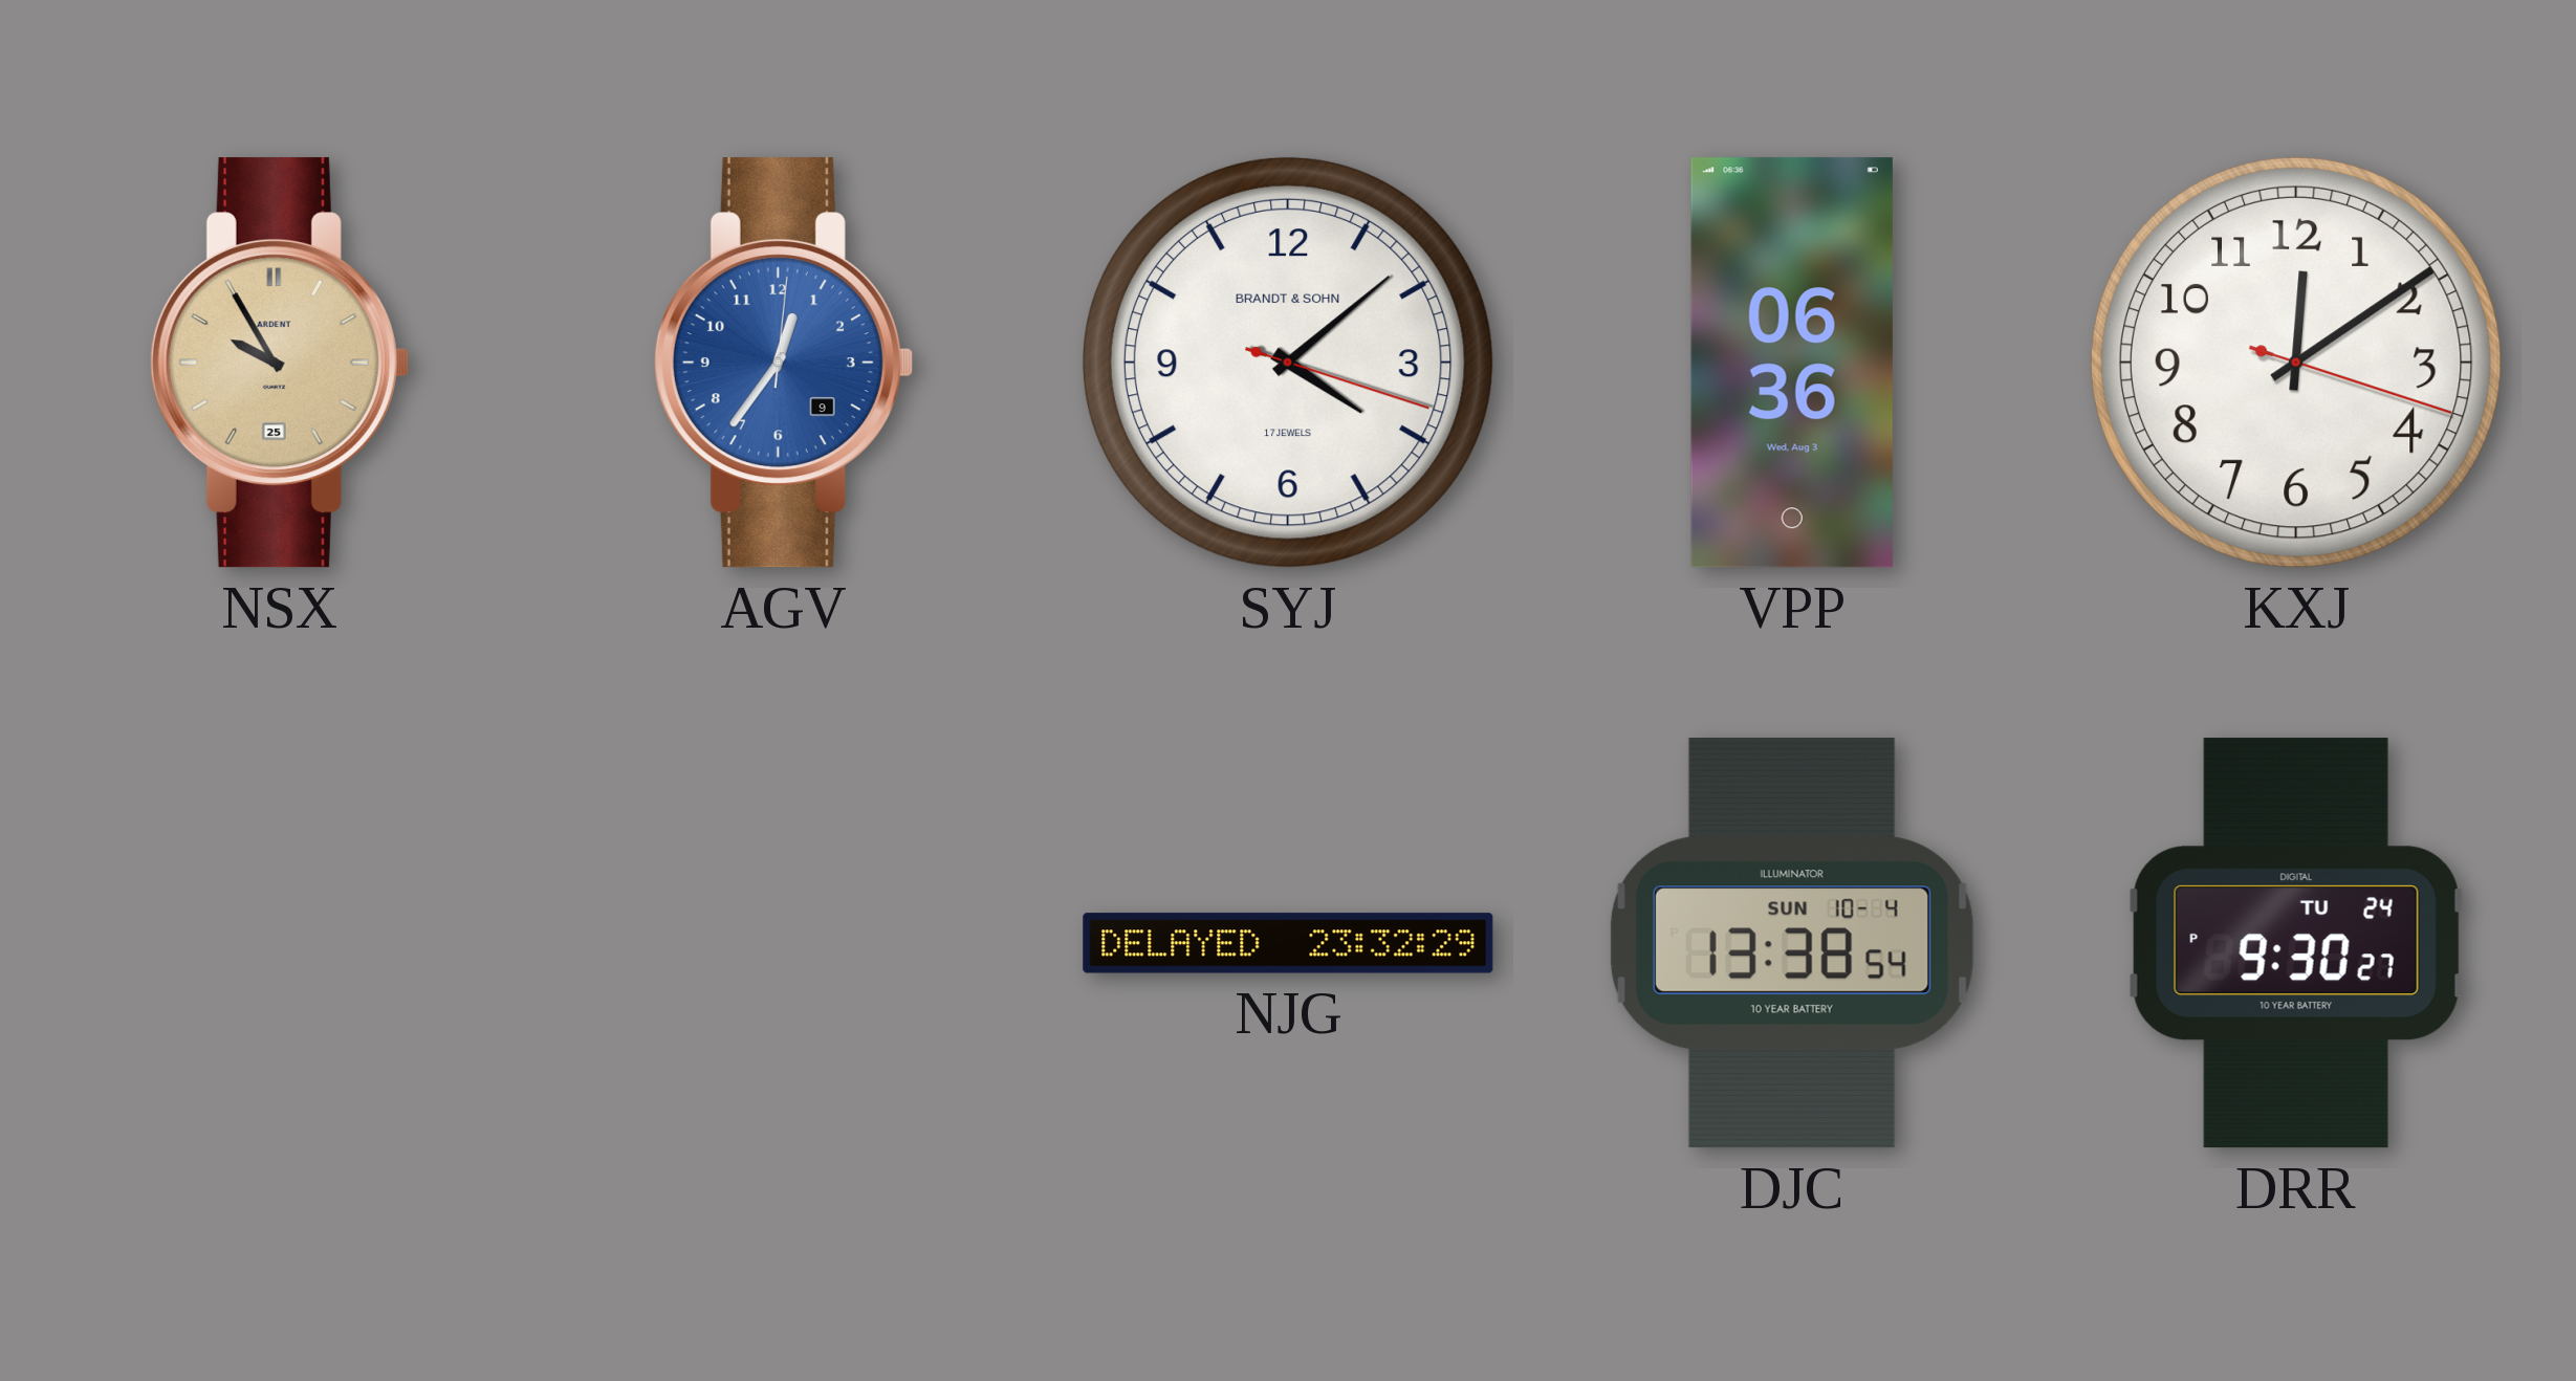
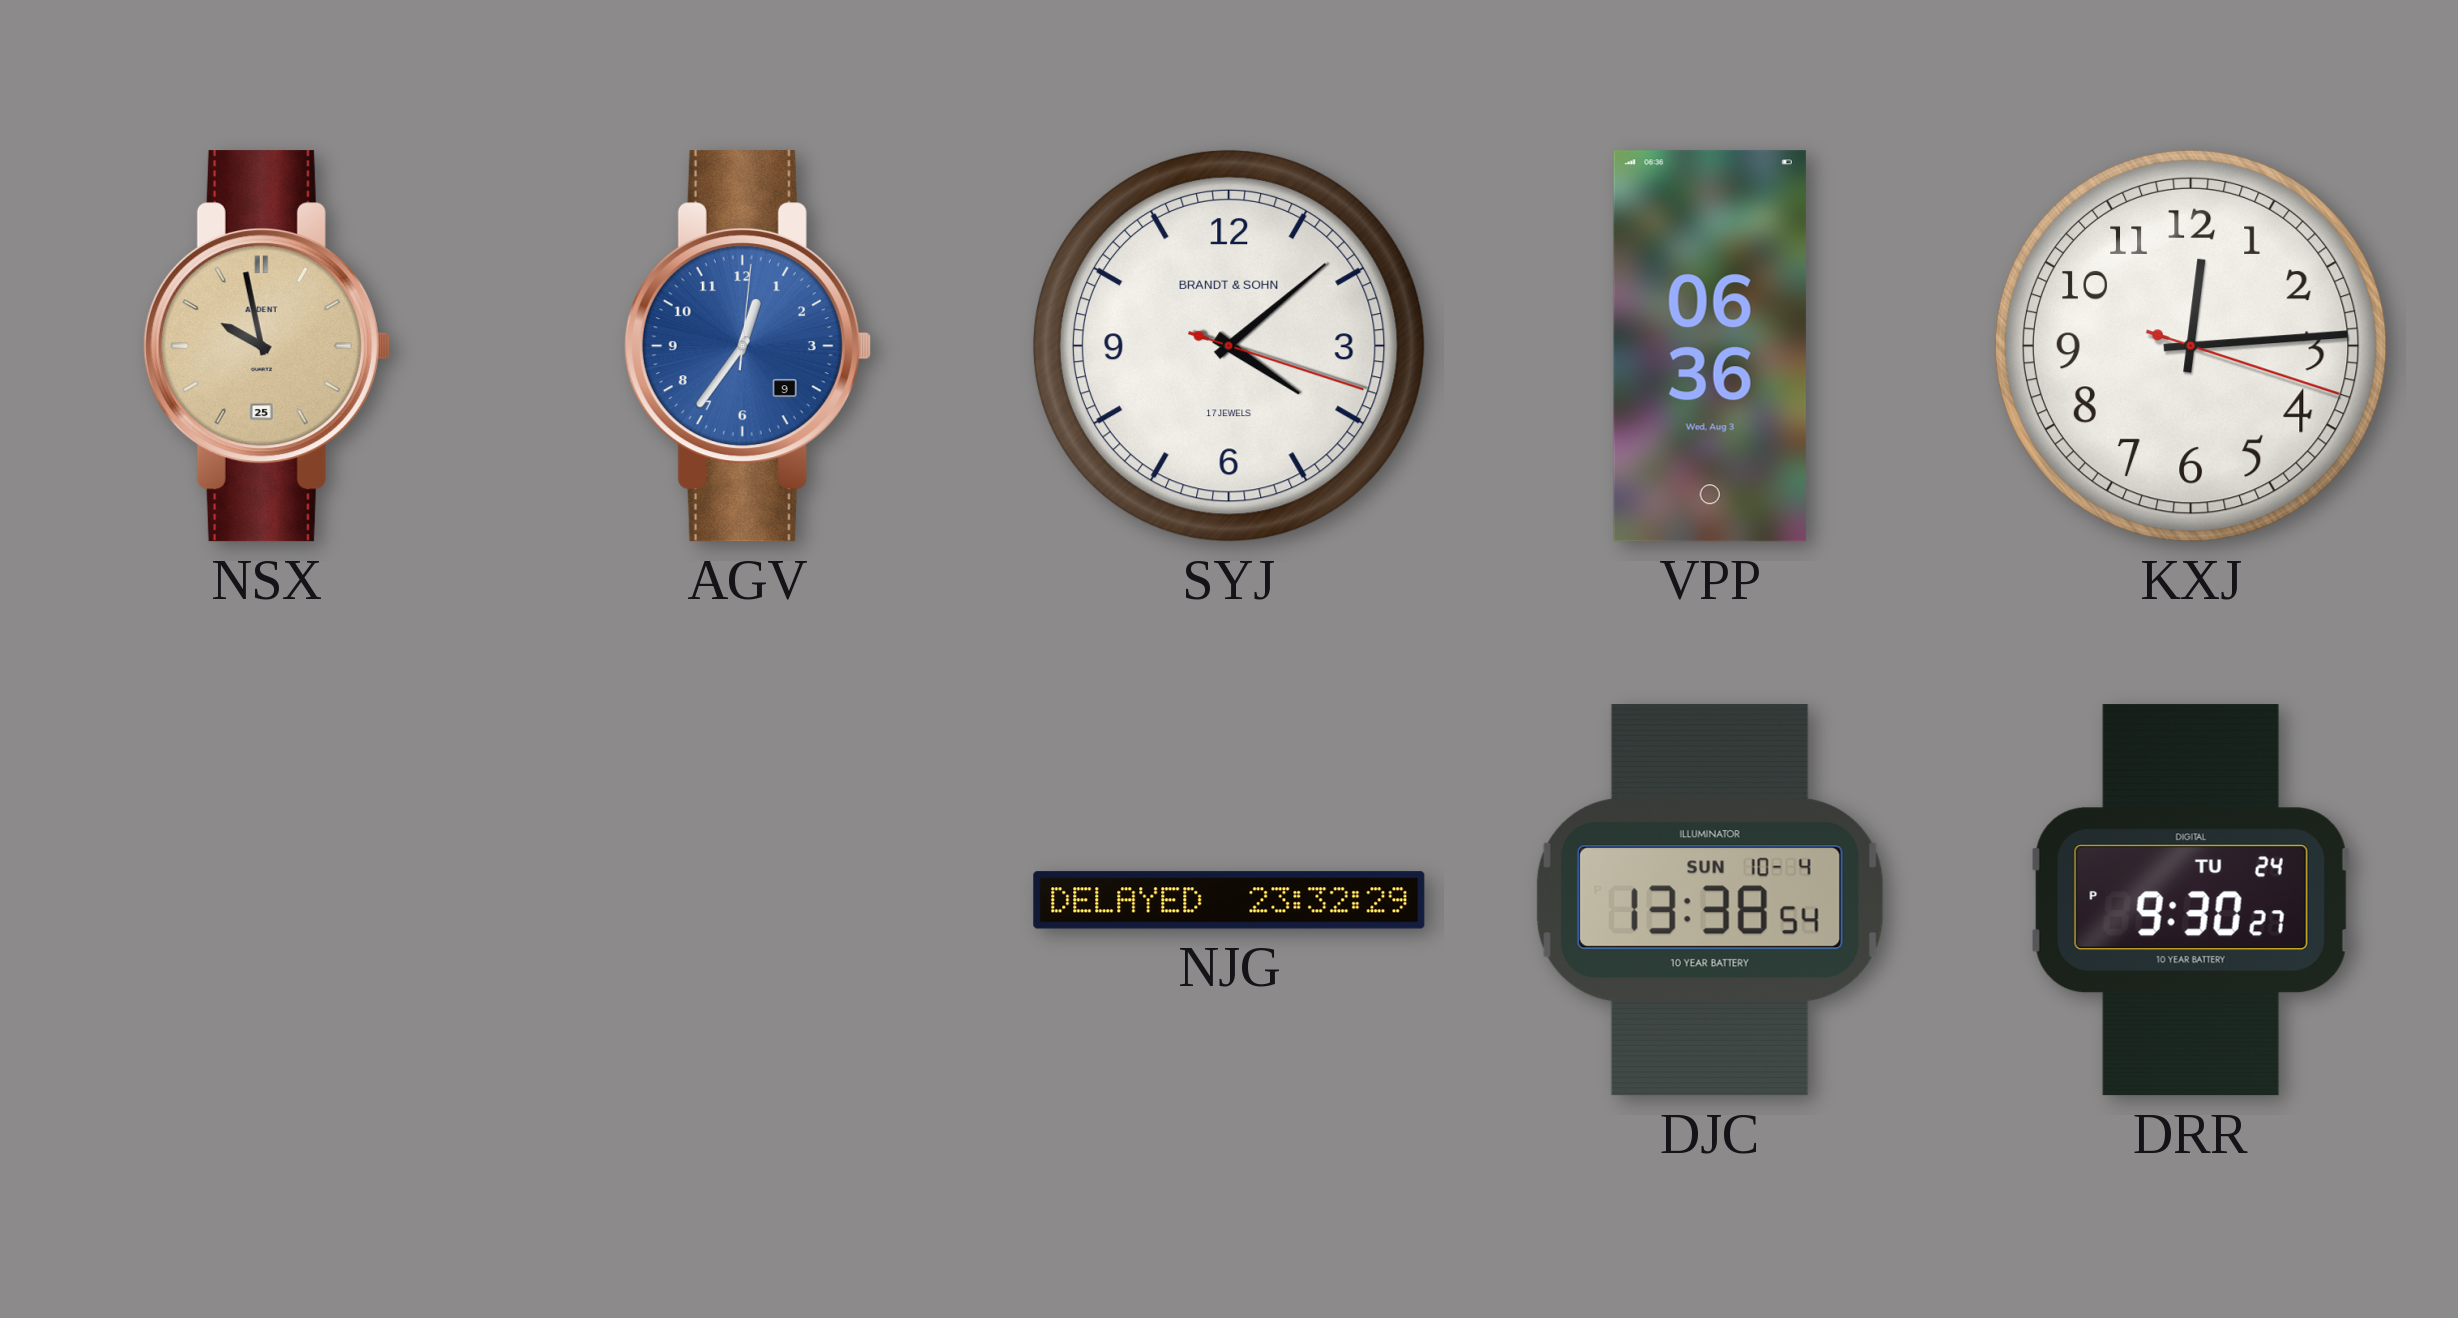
NSX: 9:55 -> 9:58 (266, 346)
KXJ: 12:09 -> 12:14 (2191, 346)
